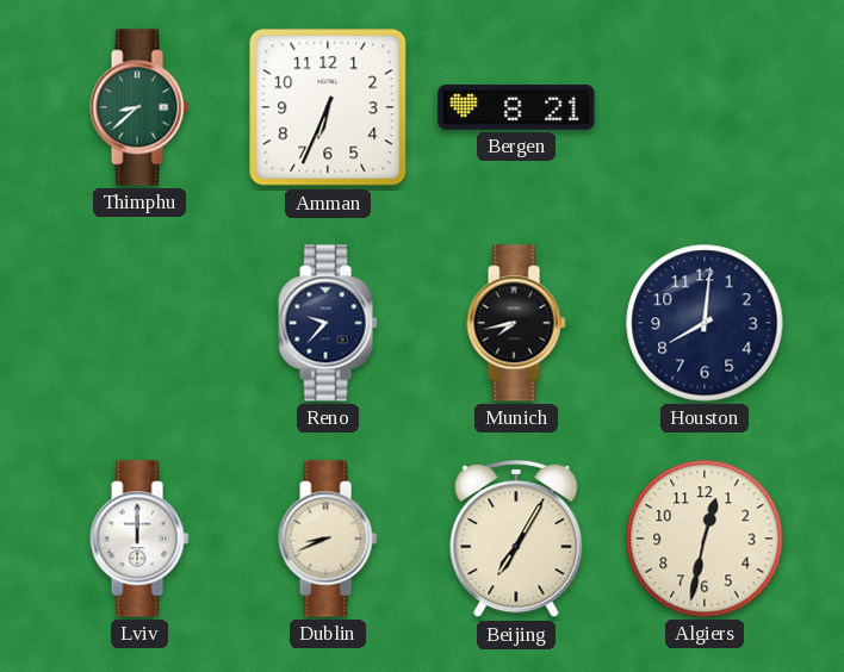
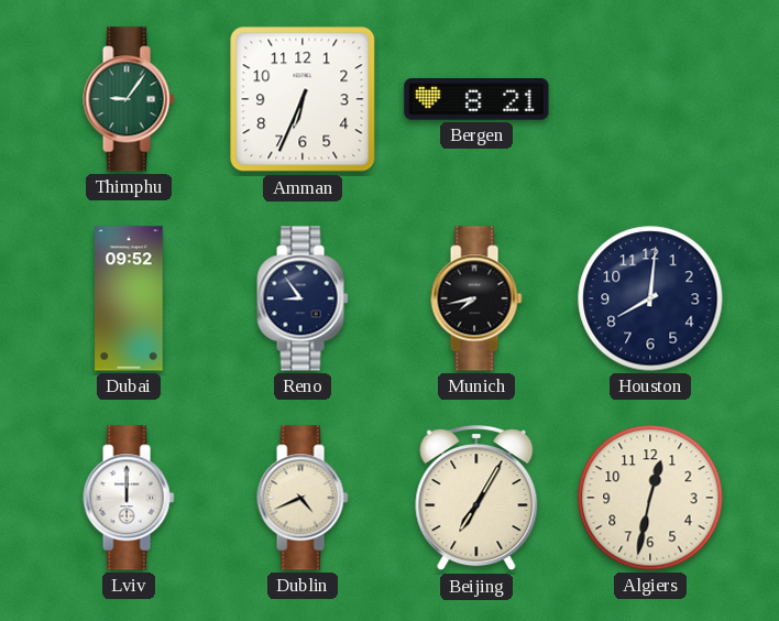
Thimphu: 8:38 -> 9:06 (129, 99)
Dubai: none -> 09:52 (129, 298)
Reno: 9:37 -> 8:54 (303, 298)
Dublin: 8:41 -> 4:41 (303, 498)
